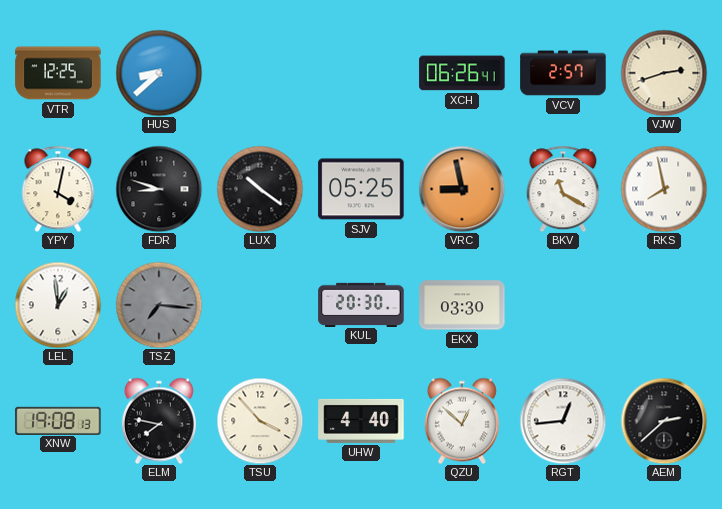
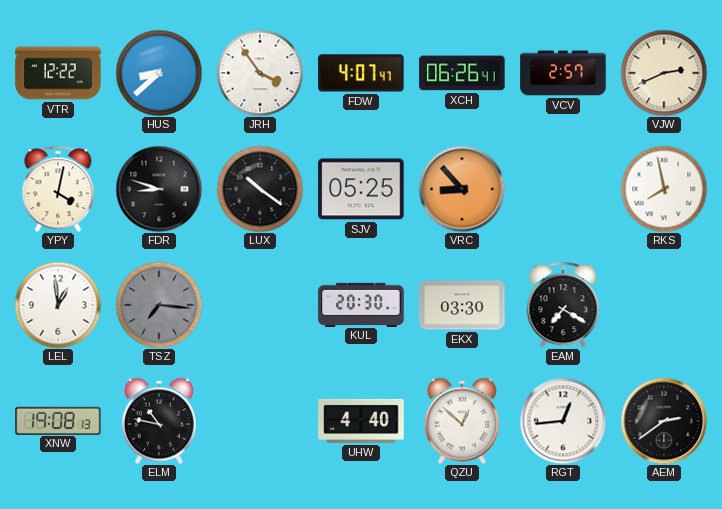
VTR: 12:25 -> 12:22 (58, 73)
JRH: none -> 3:54 (260, 73)
FDW: none -> 4:07 (361, 73)
VJW: 2:42 -> 2:41 (664, 73)
VRC: 8:58 -> 8:53 (462, 189)
BKV: 11:20 -> none (563, 189)
EAM: none -> 7:20 (563, 305)
ELM: 7:47 -> 10:47 (159, 421)
TSU: 3:53 -> none (260, 421)
AEM: 2:38 -> 2:39 (664, 421)
